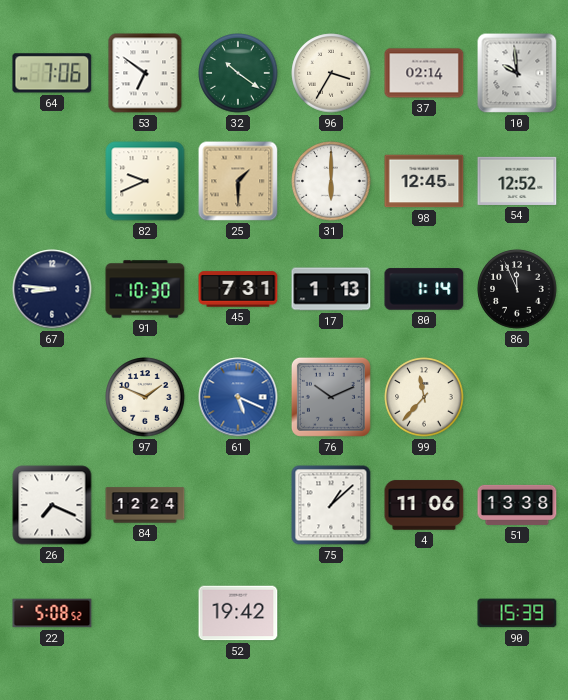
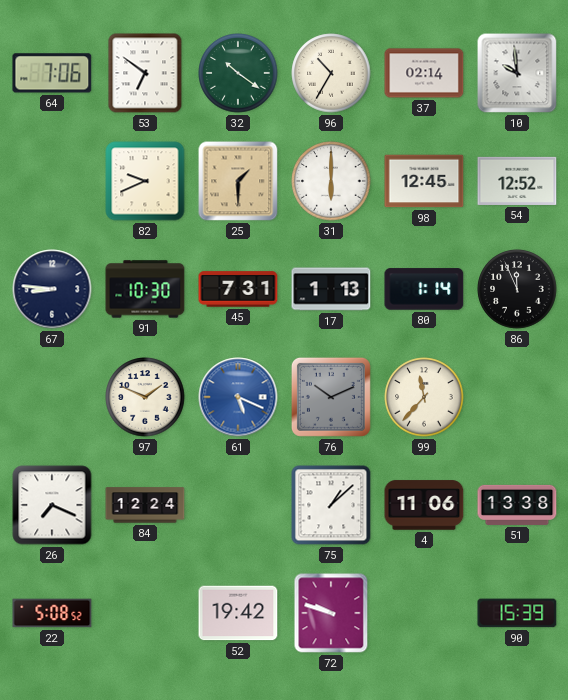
96: 3:35 -> 10:35 (331, 73)
72: none -> 9:48 (331, 613)
